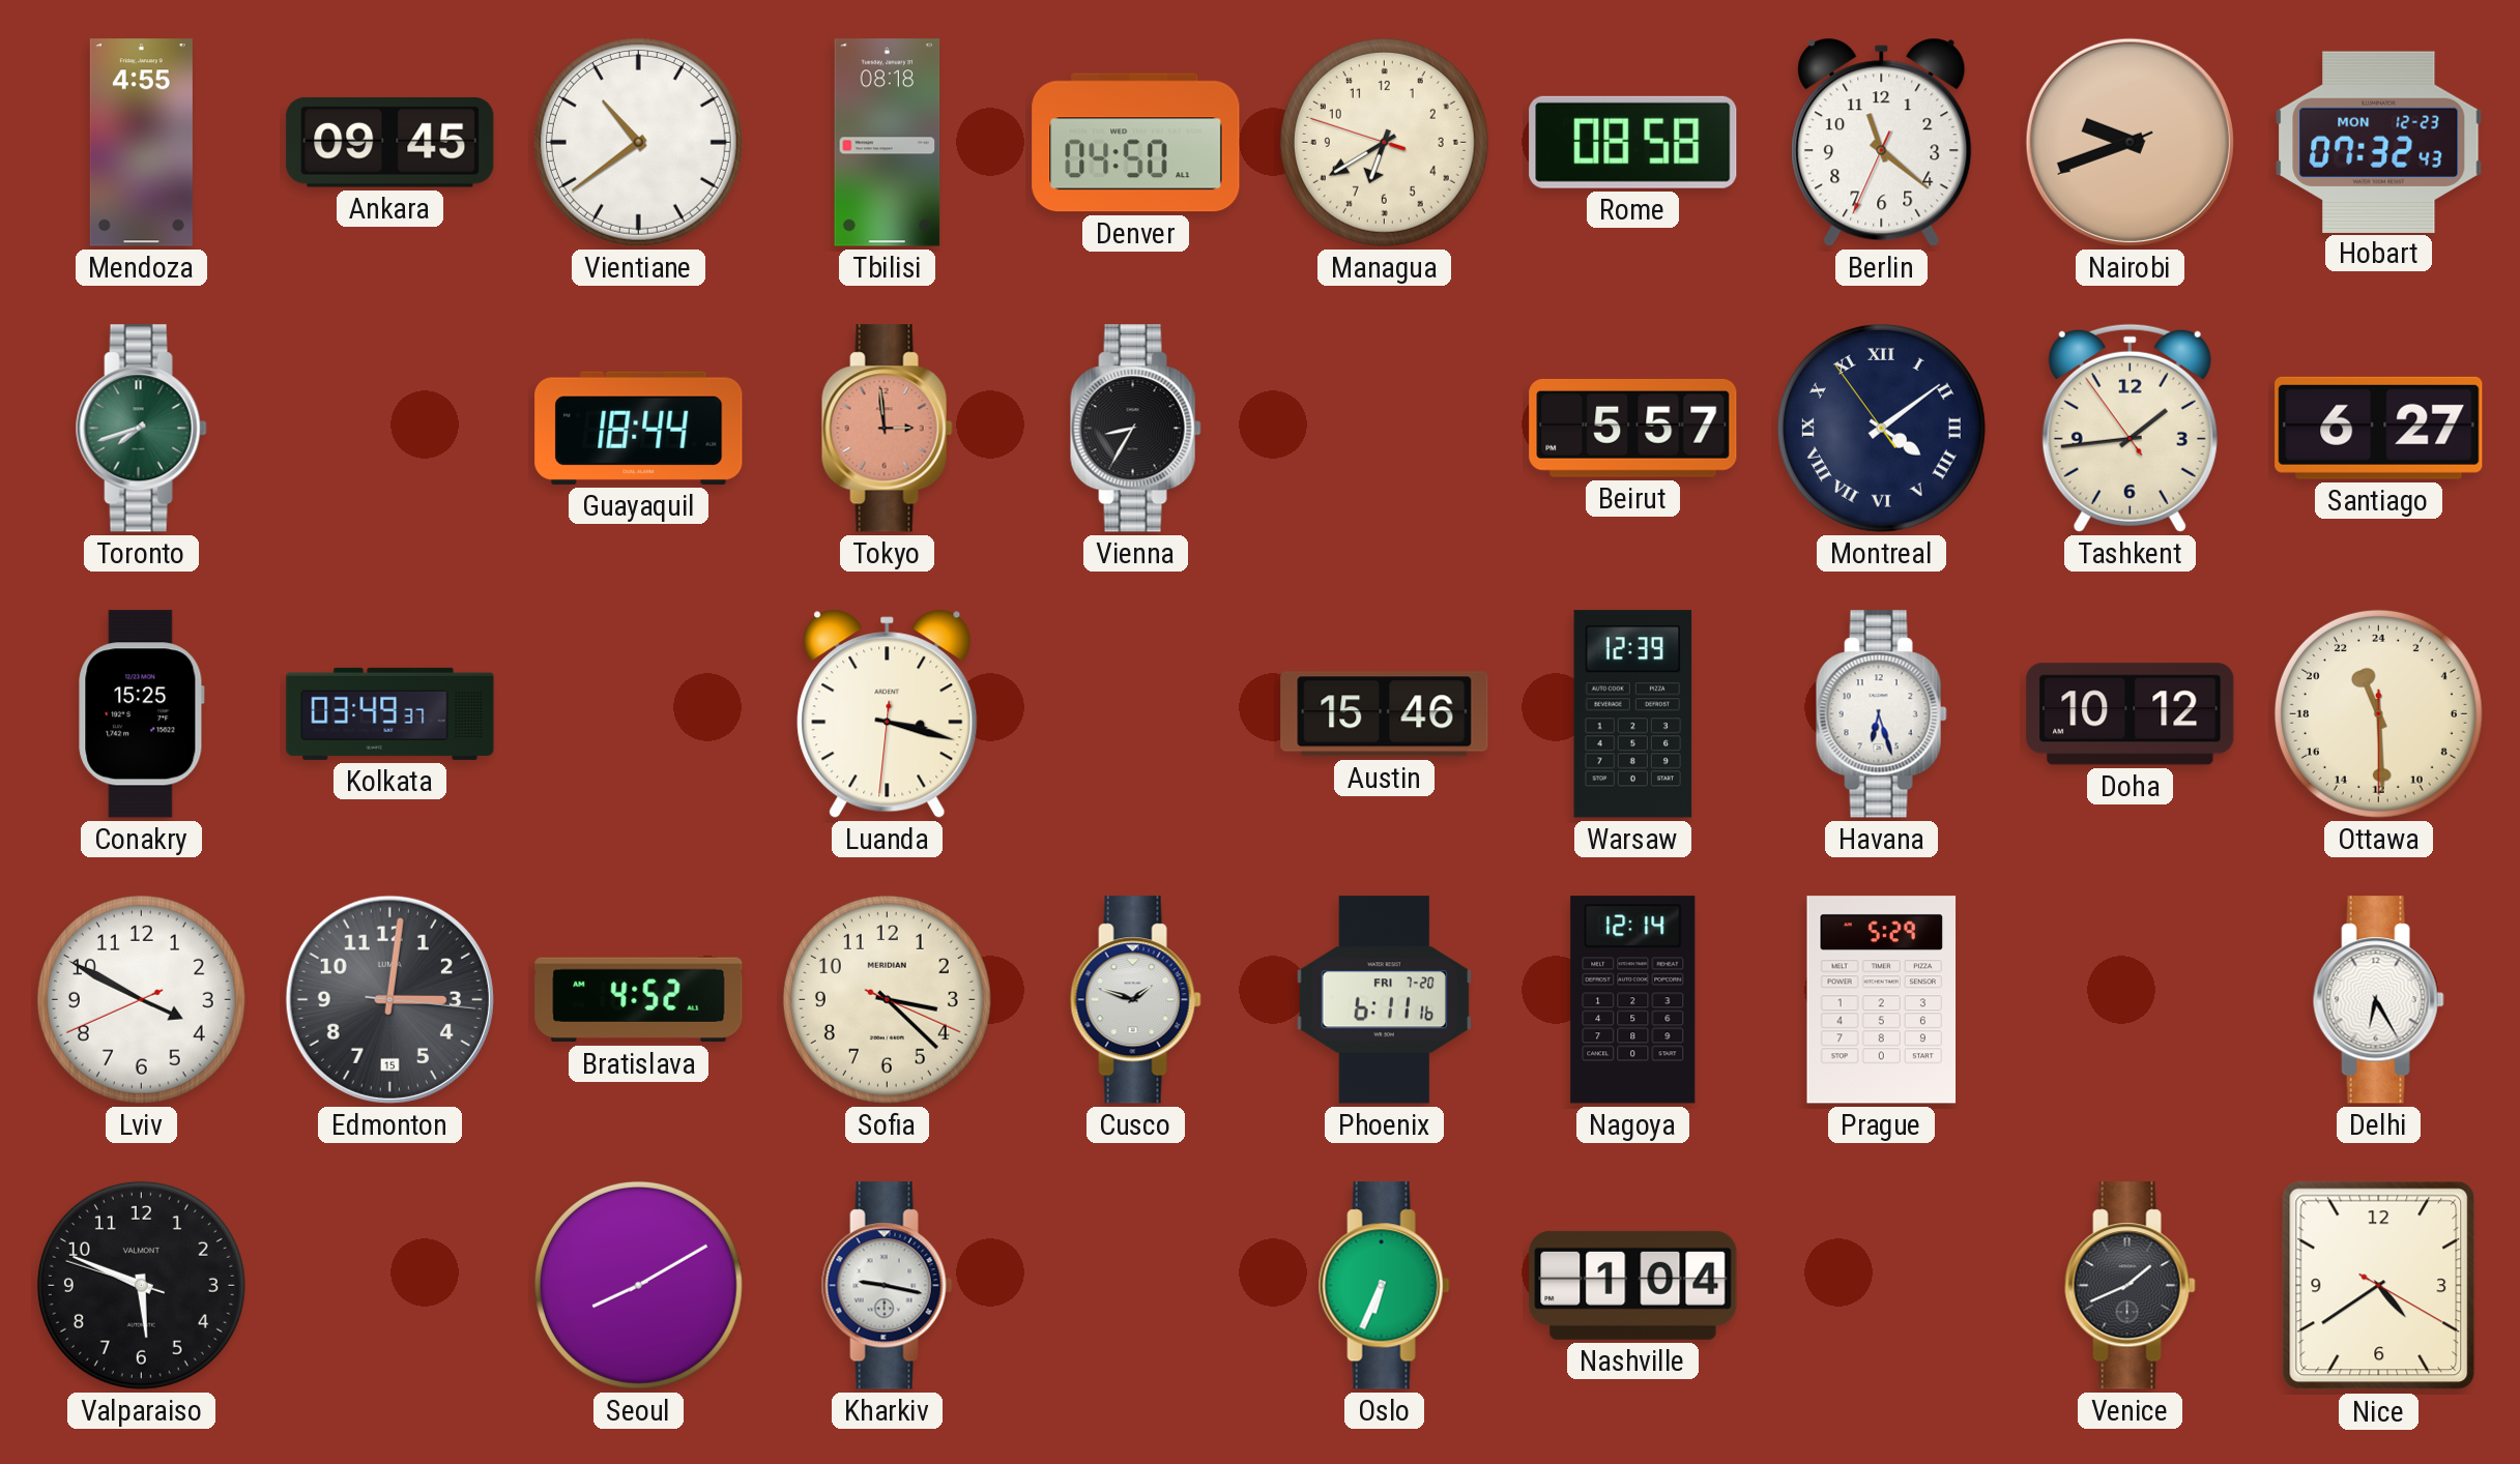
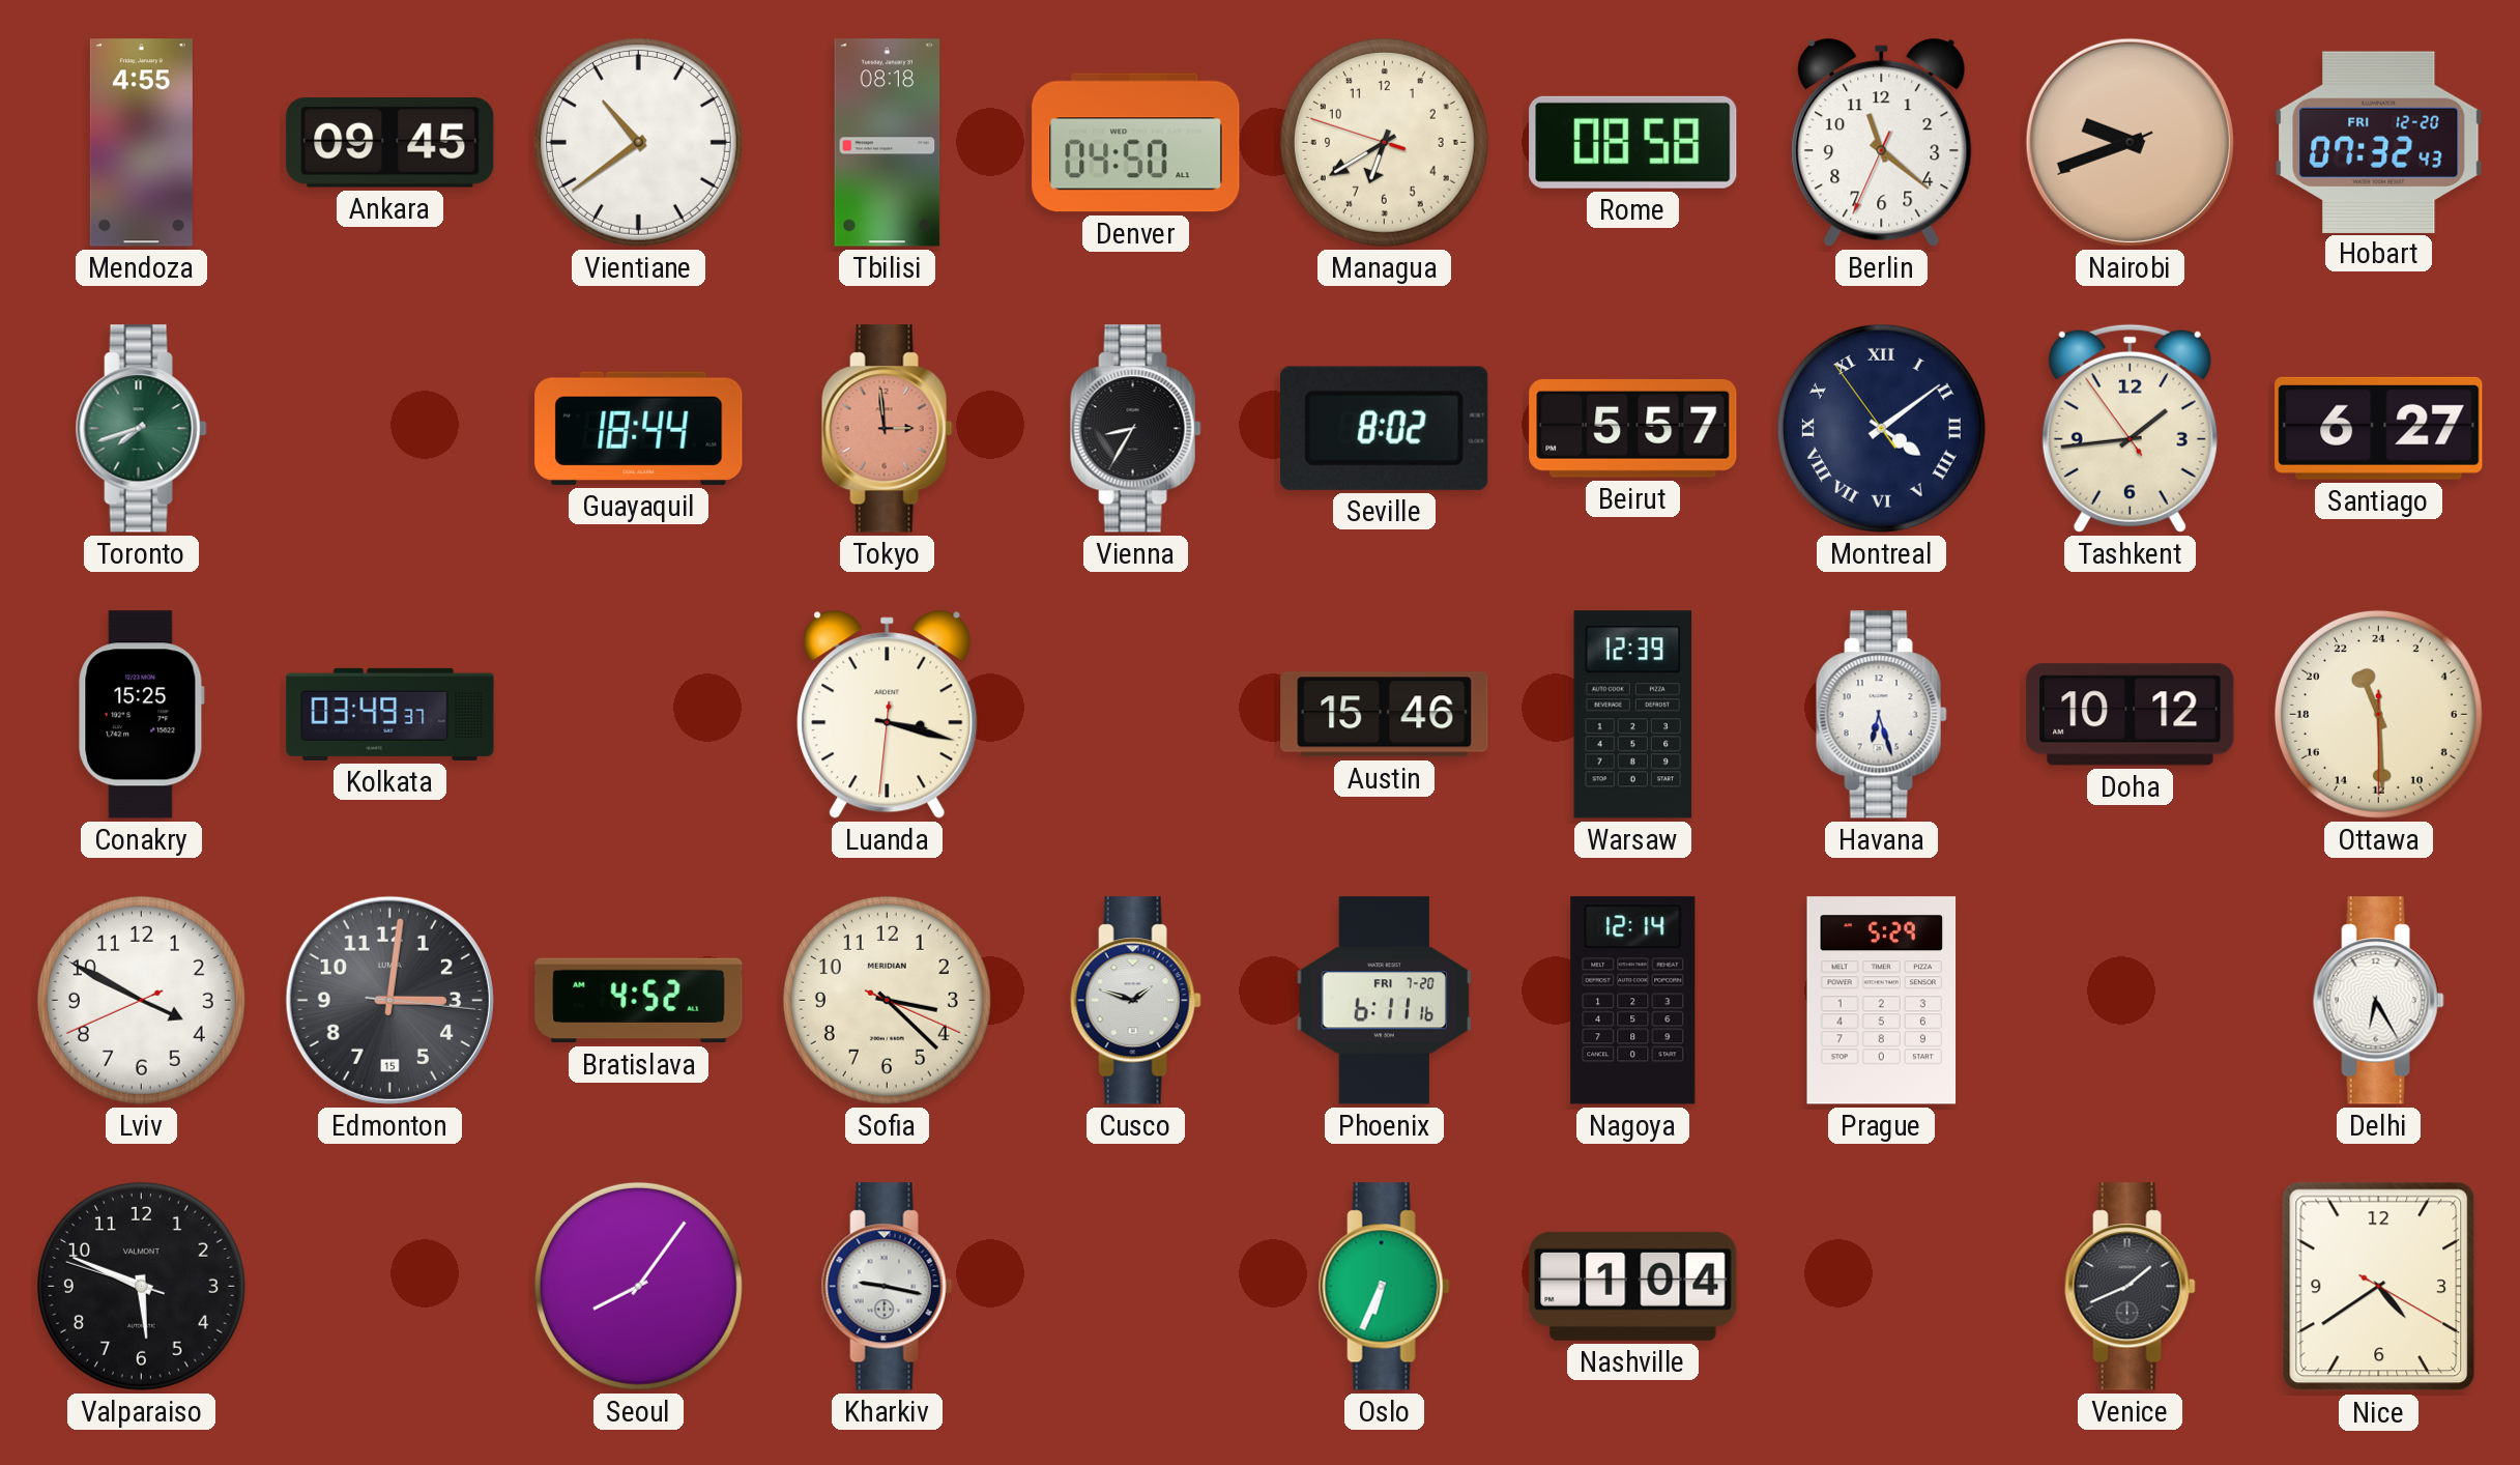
Hobart date: MON 12-23 -> FRI 12-20 (2379, 142)
Seville: none -> 8:02 (1385, 428)
Seoul: 8:10 -> 8:06 (638, 1286)
